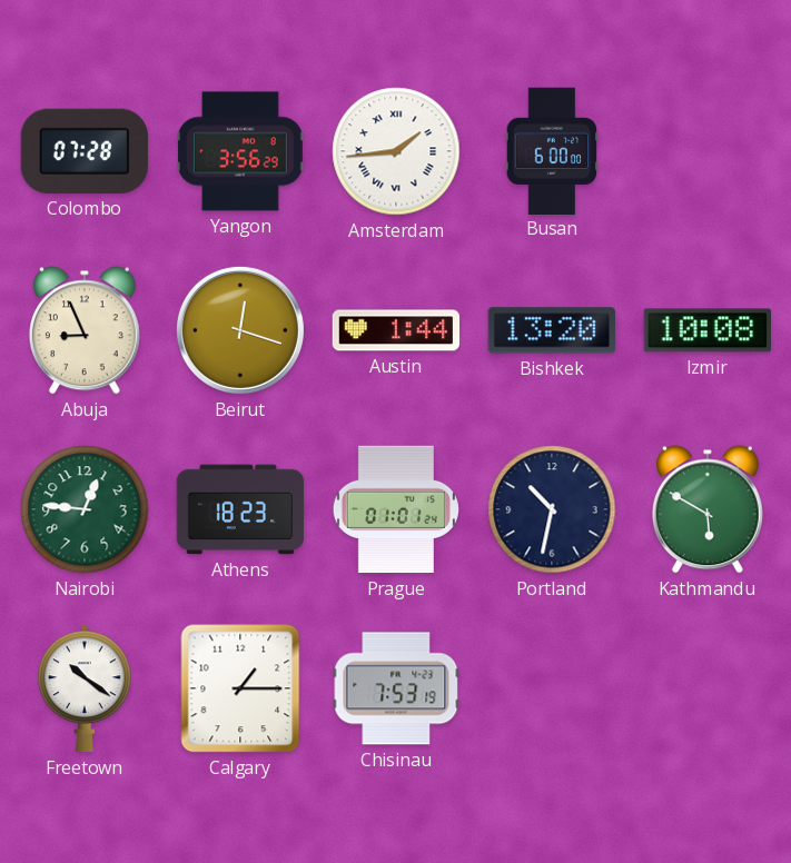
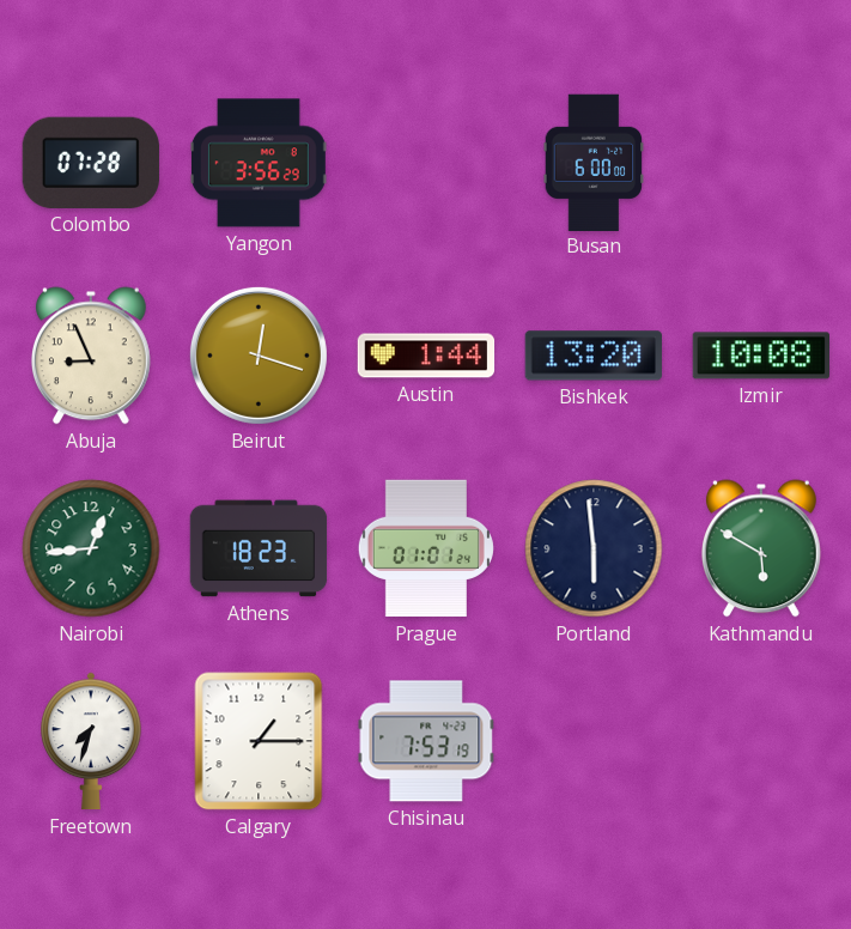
Amsterdam: 1:44 -> none (396, 151)
Nairobi: 12:46 -> 12:44 (91, 548)
Portland: 10:32 -> 5:59 (594, 548)
Freetown: 10:21 -> 7:33 (91, 741)
